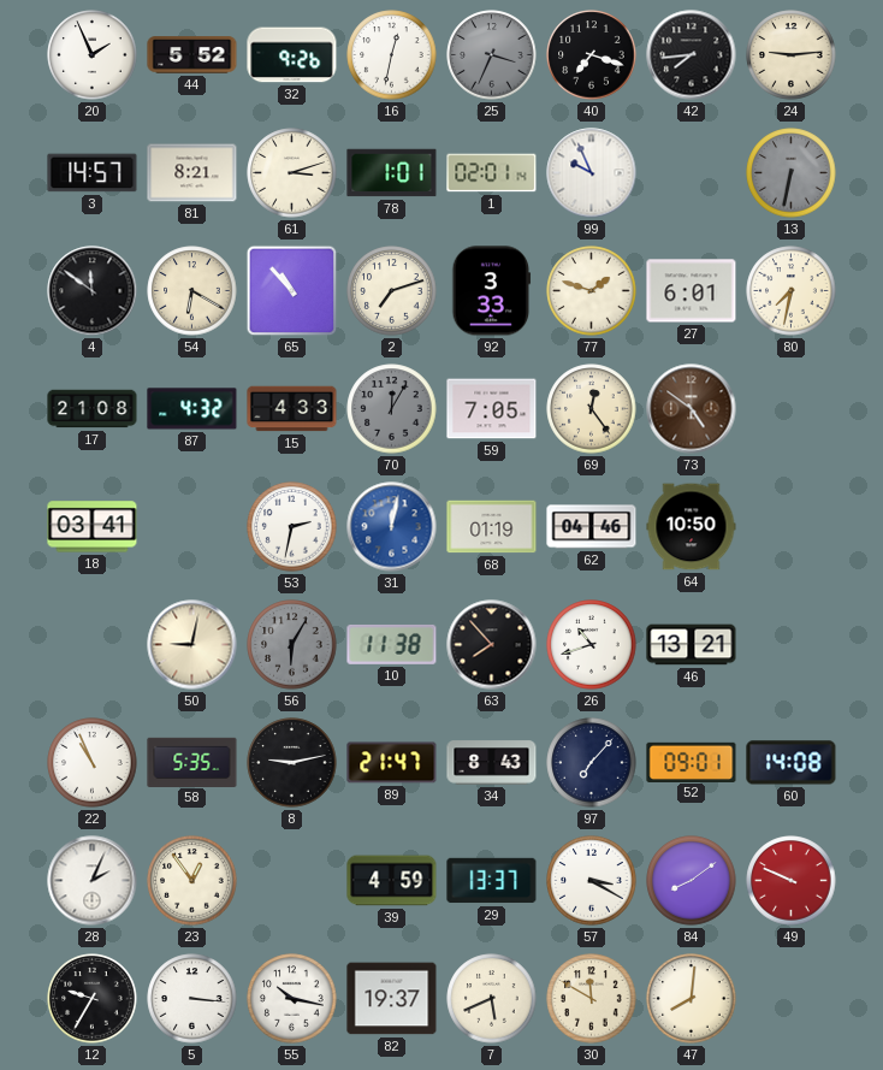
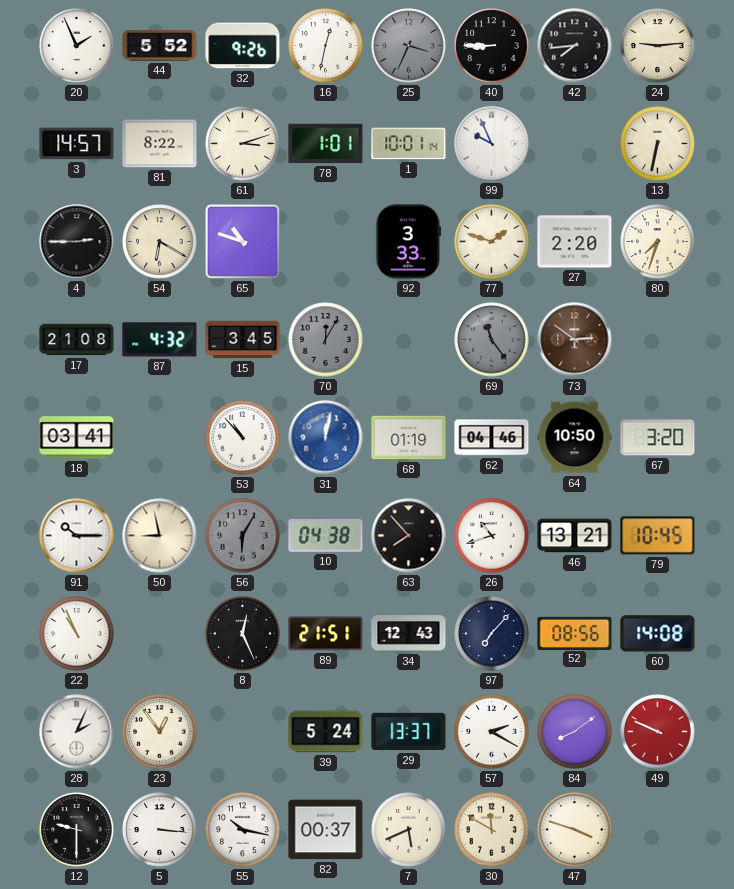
40: 7:18 -> 8:45 (492, 46)
81: 8:21 -> 8:22 (160, 144)
1: 02:01 -> 10:01 (409, 144)
13 dial: grey -> cream (658, 144)
4: 11:51 -> 2:45 (77, 242)
65: 10:53 -> 10:48 (243, 242)
2: 7:12 -> none (392, 291)
27: 6:01 -> 2:20 (575, 242)
80: 7:32 -> 7:33 (658, 242)
15: 4:33 -> 3:45 (243, 340)
59: 7:05 -> none (492, 409)
69: 12:24 -> 11:24 (492, 340)
69 dial: cream -> grey (492, 340)
73: 4:51 -> 2:51 (575, 340)
53: 2:32 -> 10:53 (243, 438)
67: none -> 3:20 (658, 438)
91: none -> 10:15 (77, 536)
50: 9:02 -> 8:58 (160, 536)
10: 11:38 -> 04:38 (326, 535)
79: none -> 10:45 (658, 536)
58: 5:35 -> none (192, 762)
8: 9:13 -> 12:26 (243, 634)
89: 21:47 -> 21:51 (326, 634)
34: 8:43 -> 12:43 (409, 634)
52: 09:01 -> 08:56 (575, 633)
39: 4:59 -> 5:24 (326, 732)
57: 3:20 -> 2:20 (492, 732)
12: 9:35 -> 9:30 (77, 830)
82: 19:37 -> 00:37 (326, 830)
47: 8:01 -> 3:48 (575, 830)
